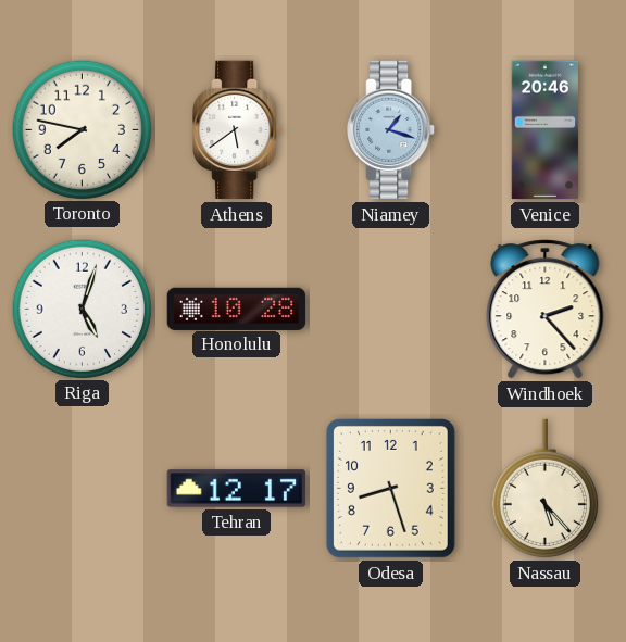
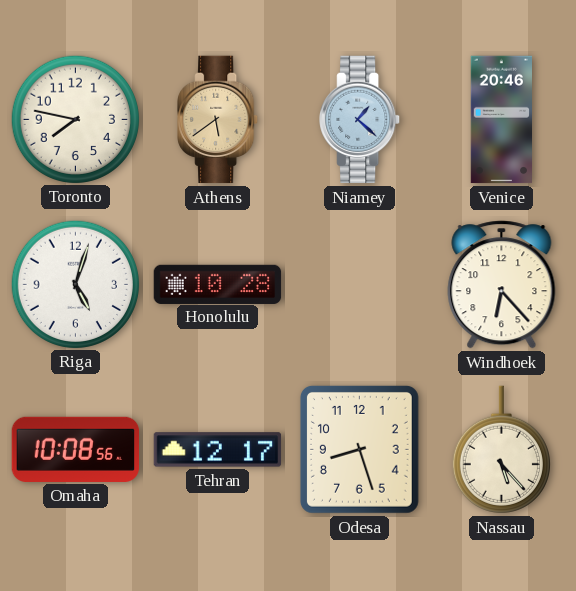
Athens dial: white -> champagne (218, 120)
Niamey: 1:18 -> 1:22 (360, 120)
Windhoek: 2:23 -> 6:23 (502, 285)
Omaha: none -> 10:08 (76, 449)
